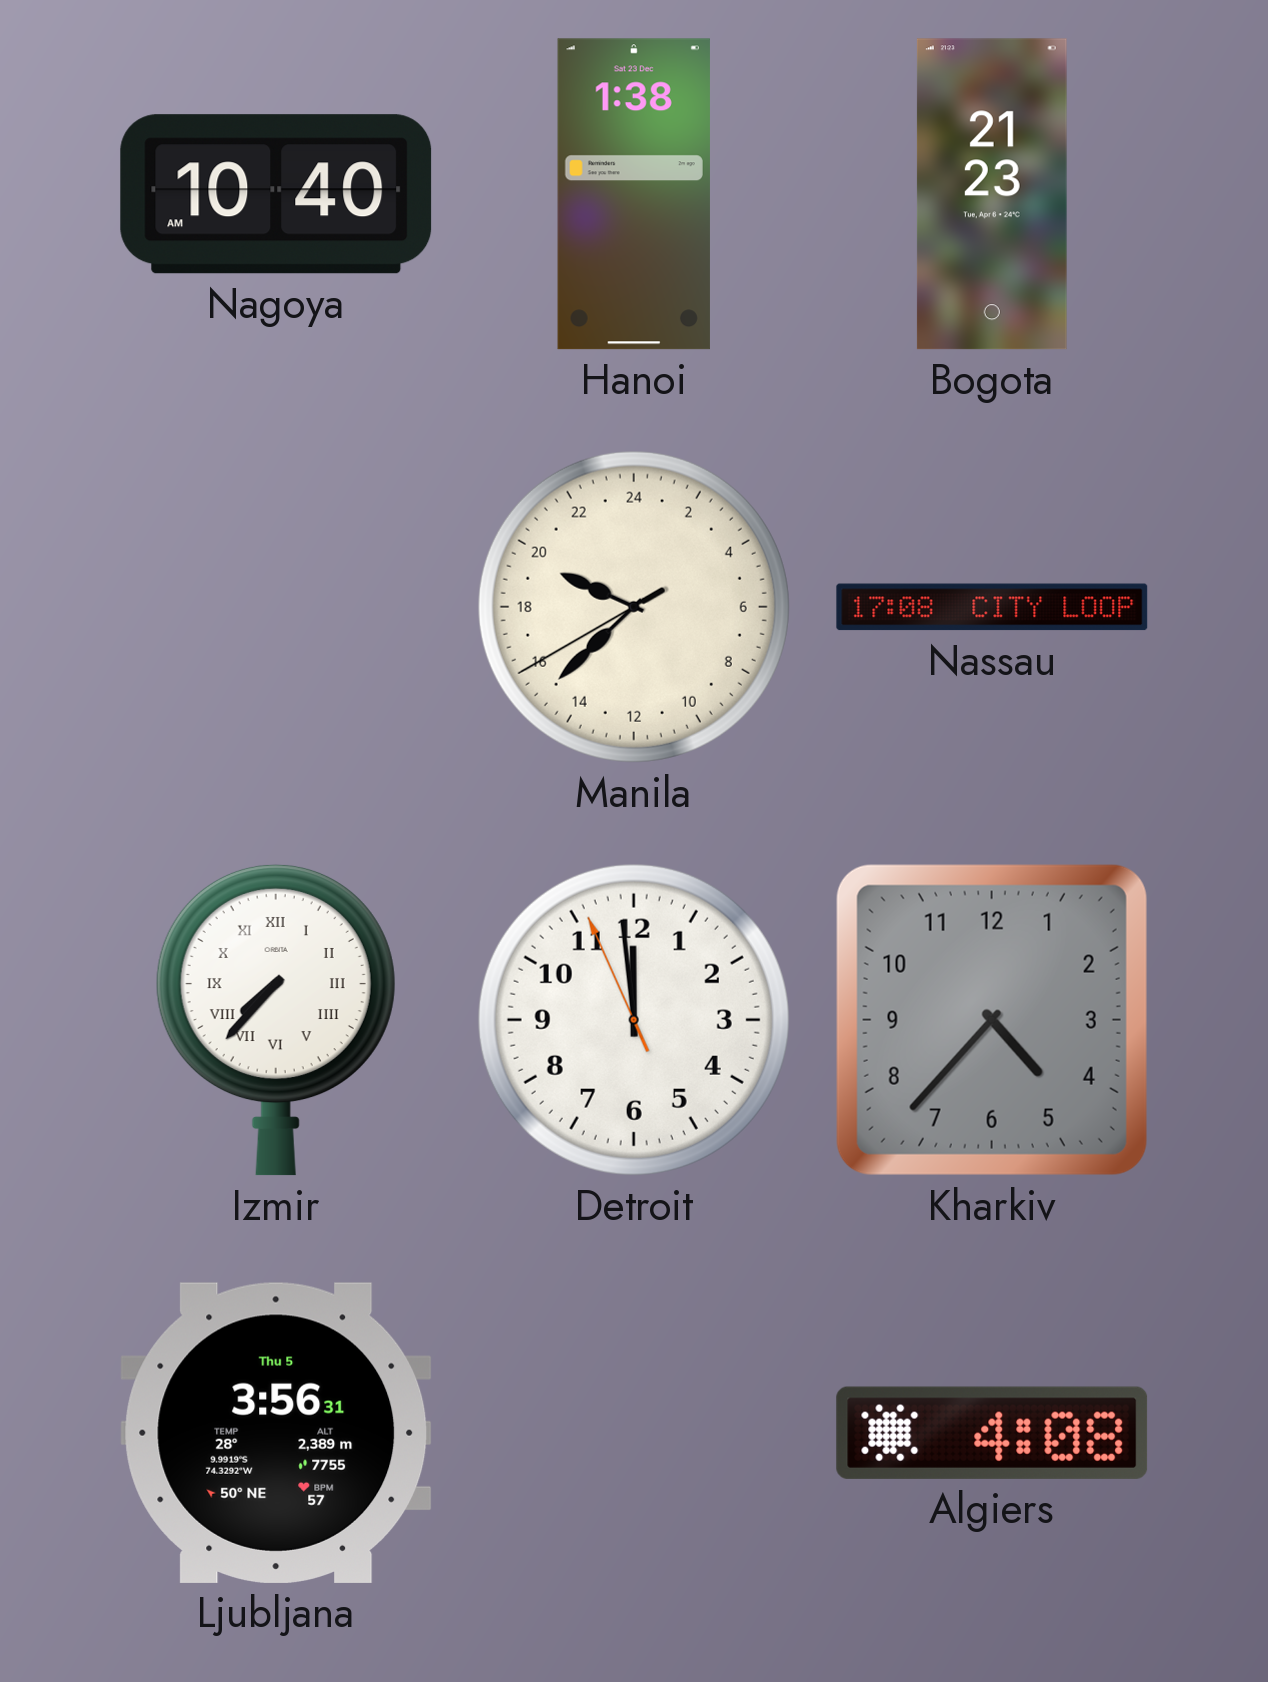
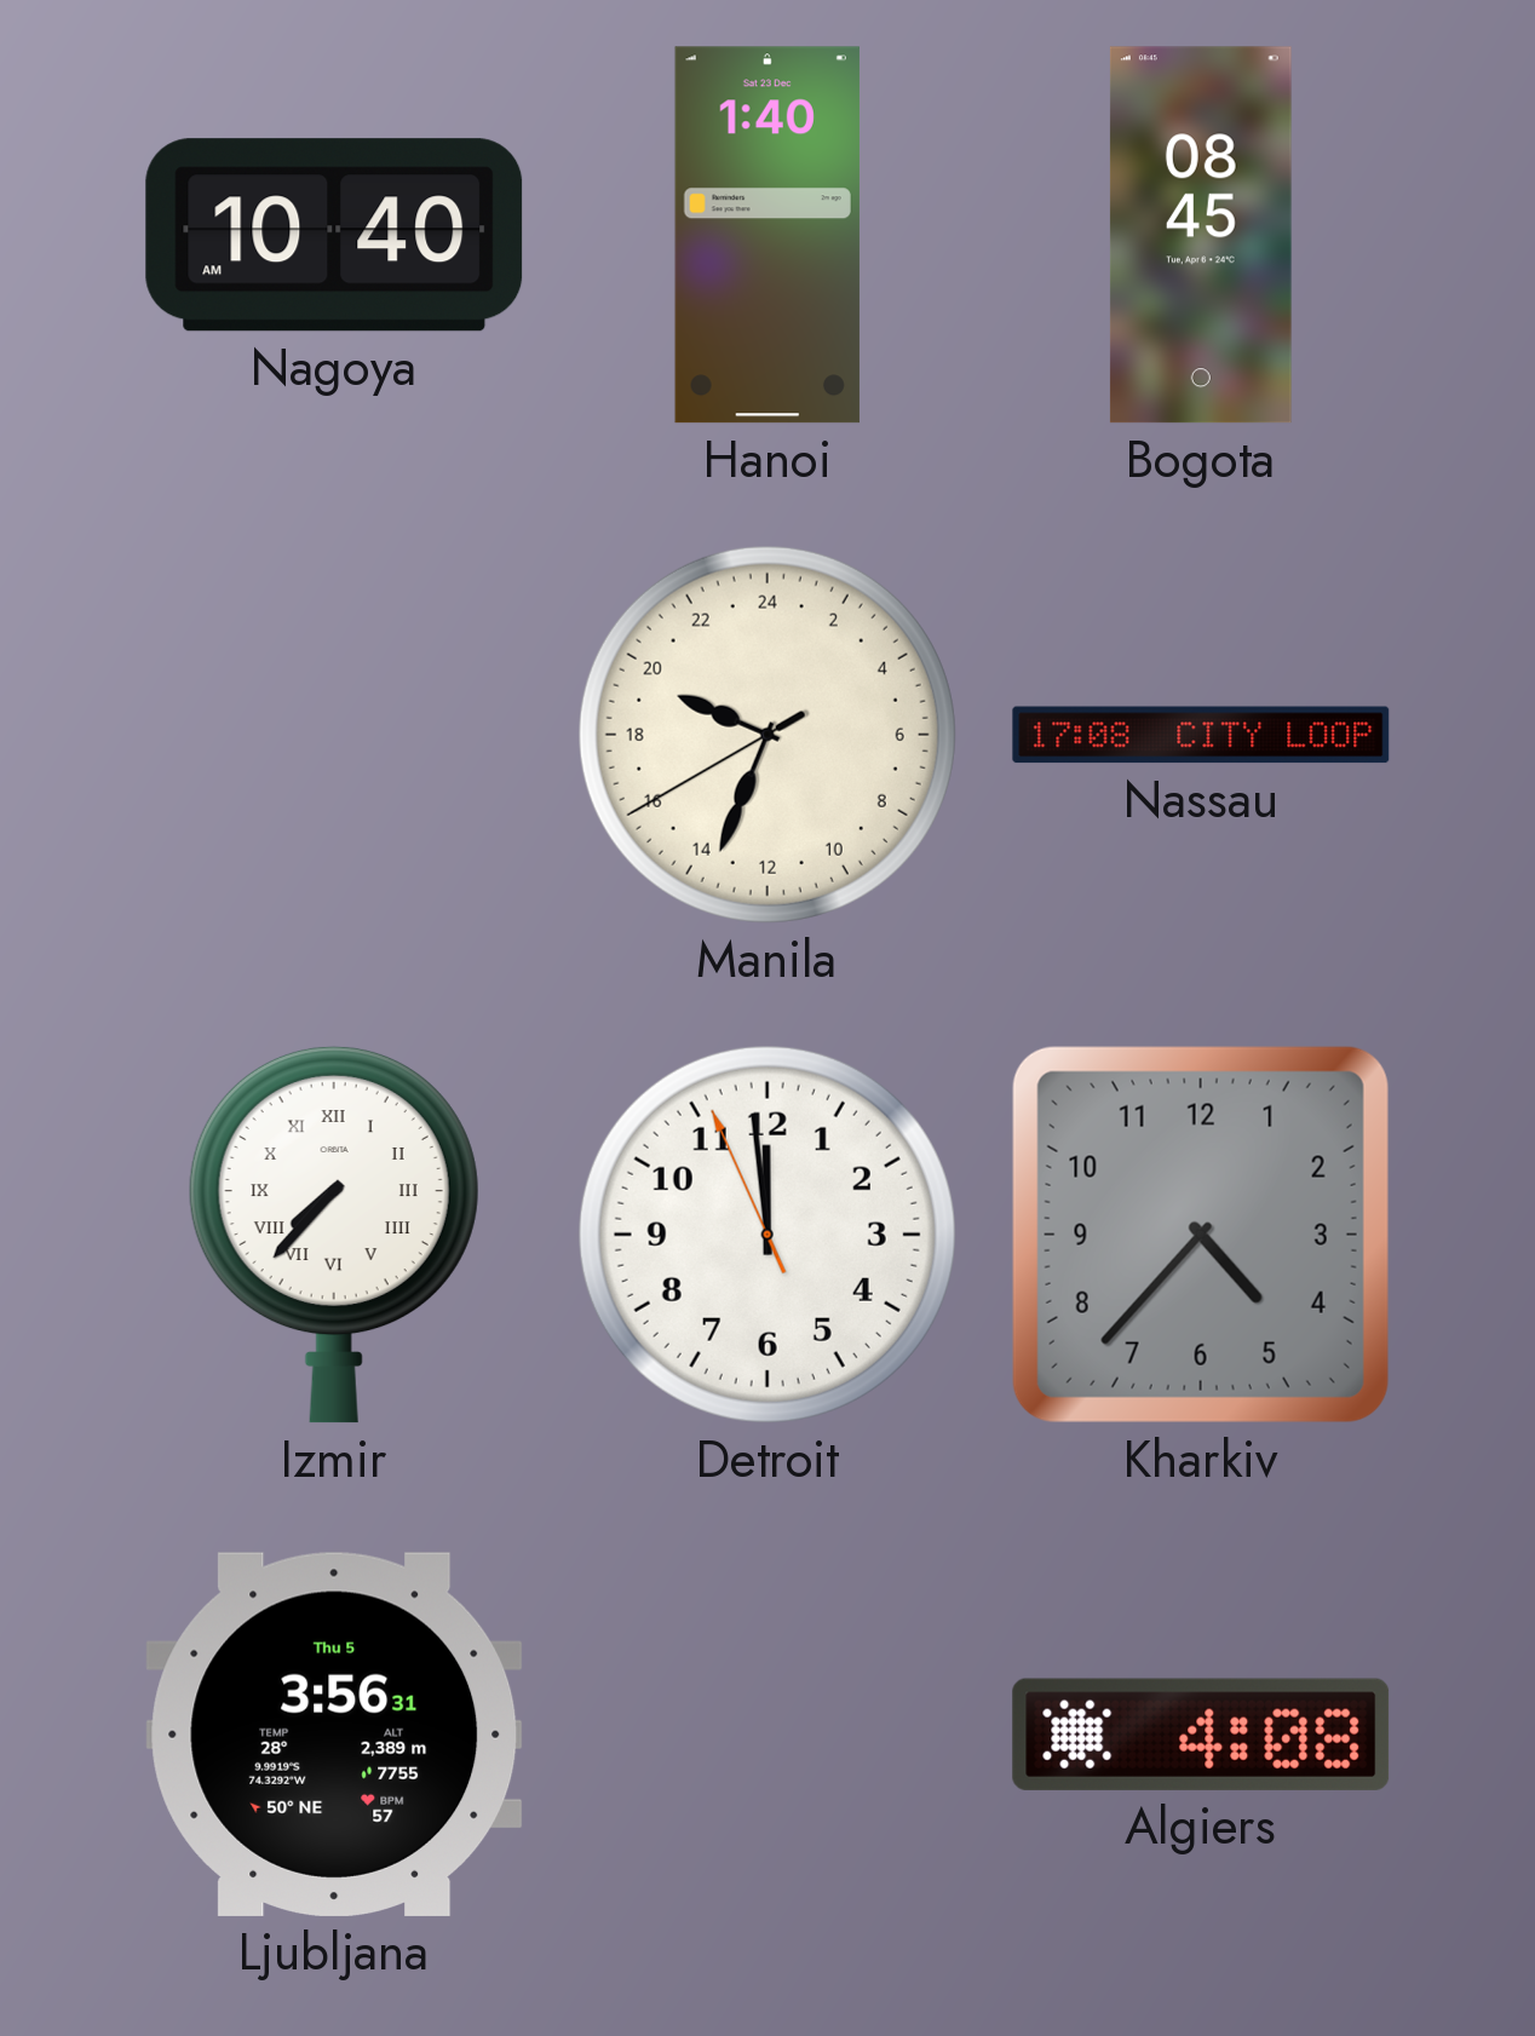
Hanoi: 1:38 -> 1:40 (767, 235)
Bogota: 21:23 -> 08:45 (1201, 235)
Manila: 19:37 -> 19:33 (767, 735)
